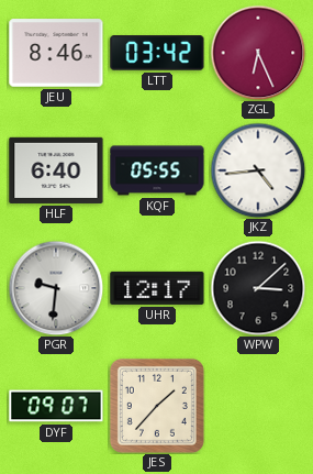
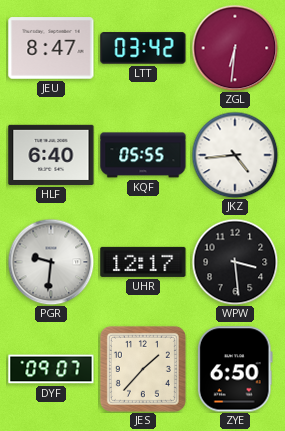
JEU: 8:46 -> 8:47 (51, 48)
ZGL: 6:26 -> 6:31 (235, 48)
WPW: 3:08 -> 3:29 (235, 262)
ZYE: none -> 6:50 (235, 369)
